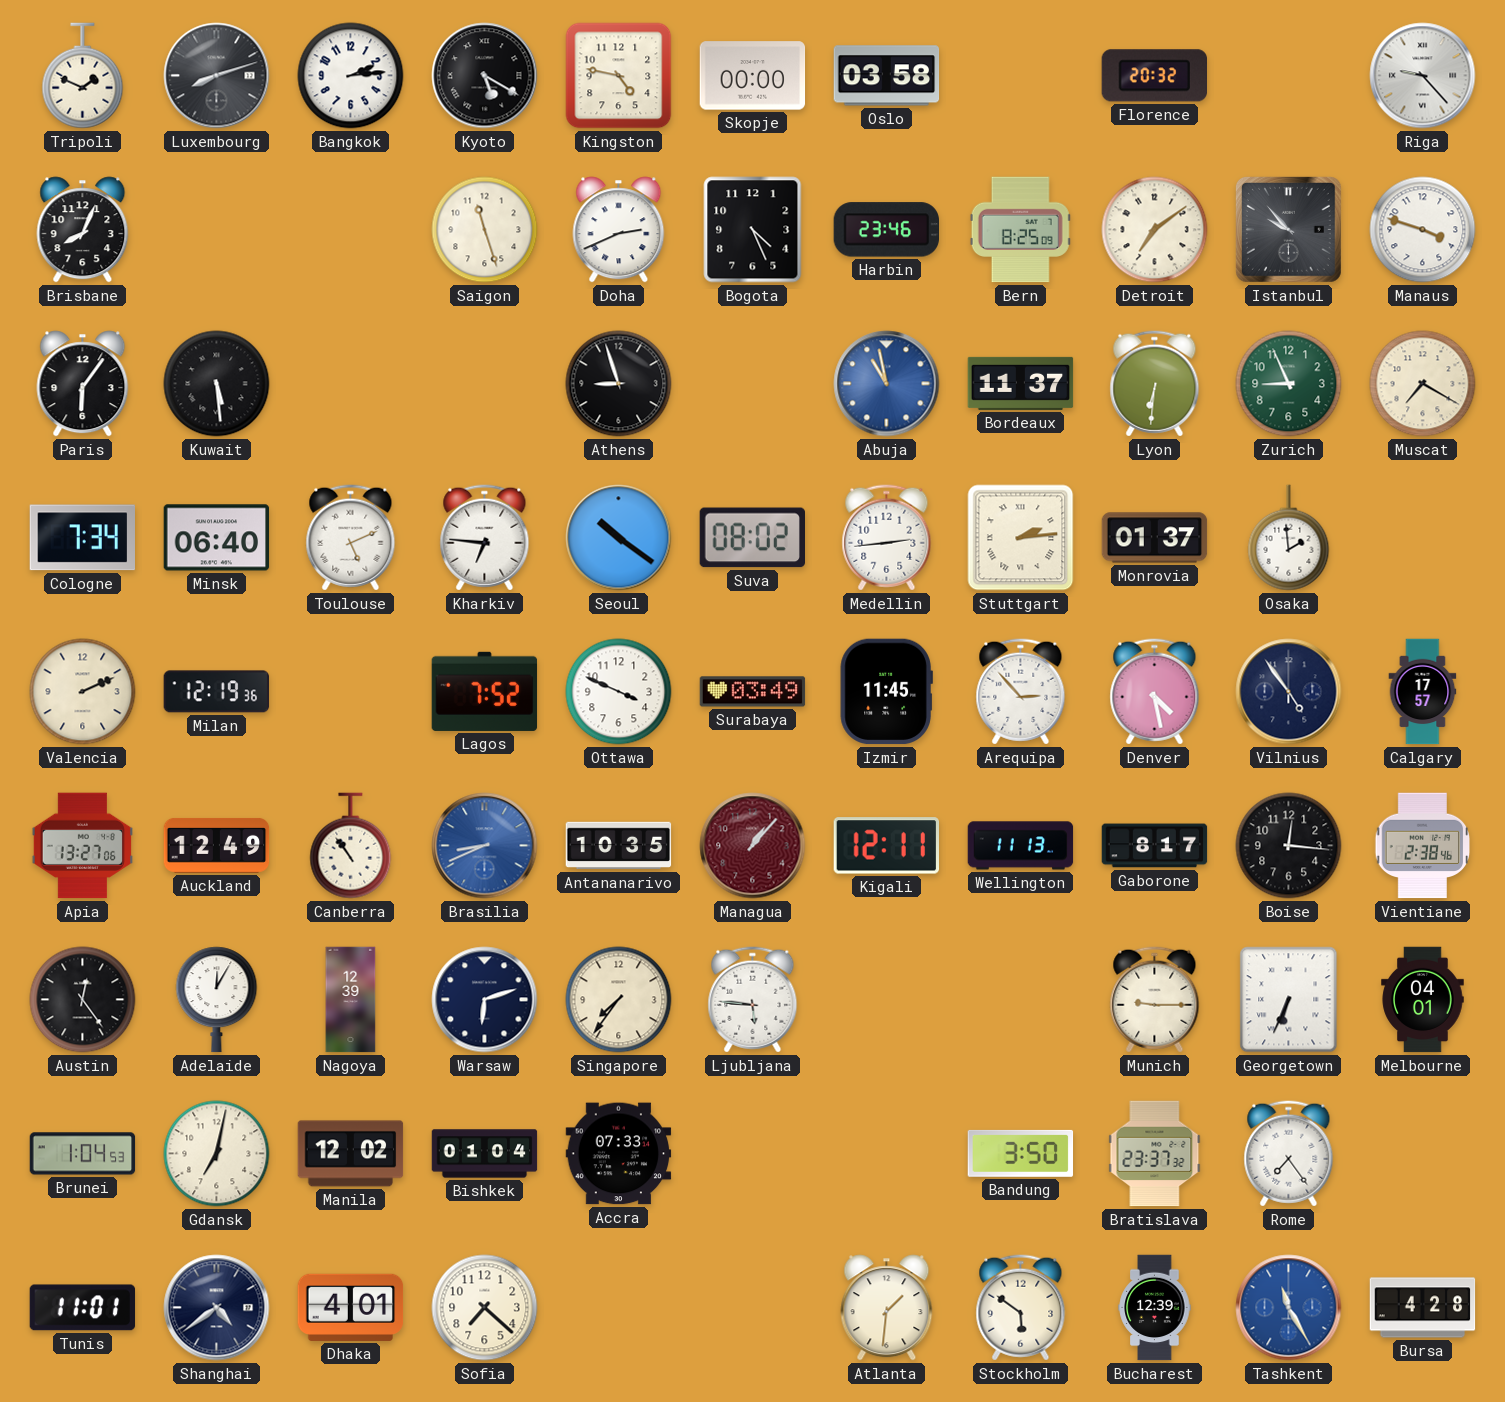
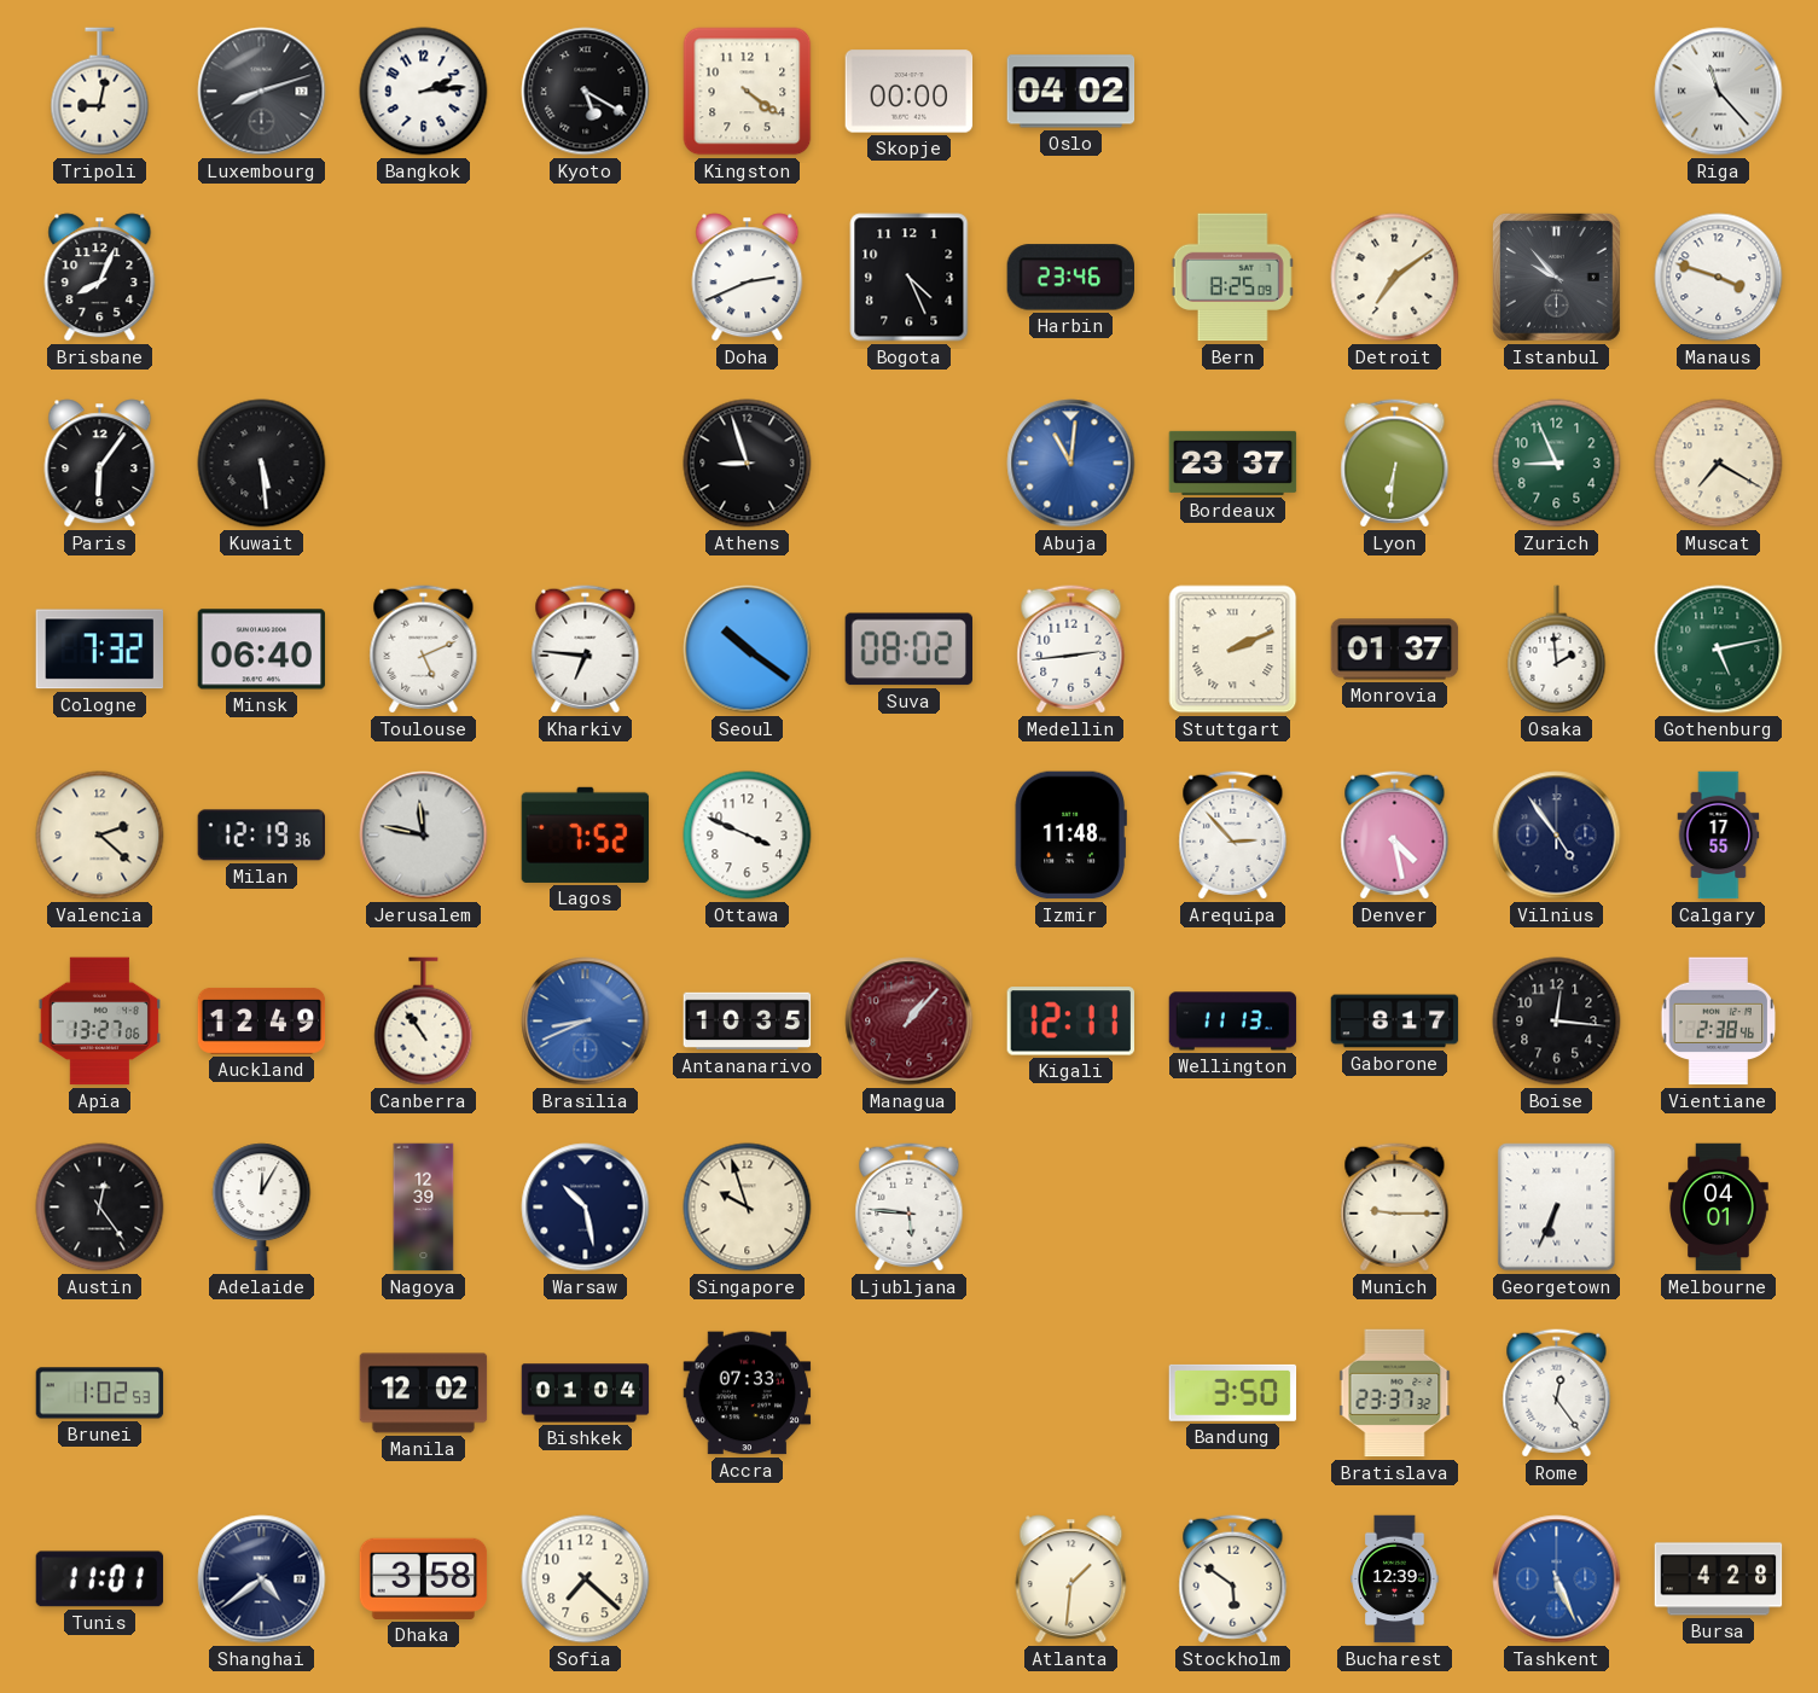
Tripoli: 1:49 -> 9:02 (100, 92)
Kingston: 4:47 -> 4:21 (748, 92)
Oslo: 03:58 -> 04:02 (1071, 92)
Florence: 20:32 -> none (1154, 76)
Riga: 9:23 -> 11:23 (1719, 92)
Saigon: 11:27 -> none (485, 230)
Abuja: 10:58 -> 11:01 (1071, 464)
Bordeaux: 11:37 -> 23:37 (1233, 462)
Cologne: 7:34 -> 7:32 (99, 650)
Stuttgart: 2:14 -> 2:11 (1233, 650)
Gothenburg: none -> 5:13 (1719, 650)
Valencia: 2:11 -> 2:22 (100, 836)
Jerusalem: none -> 11:47 (424, 836)
Surabaya: 03:49 -> none (753, 692)
Izmir: 11:45 -> 11:48 (1070, 836)
Calgary: 17:57 -> 17:55 (1719, 836)
Warsaw: 6:12 -> 10:28 (586, 1208)
Singapore: 7:36 -> 9:57 (748, 1208)
Brunei: 1:04 -> 1:02 (100, 1394)
Gdansk: 7:02 -> none (217, 1154)
Rome: 7:24 -> 12:24 (1557, 1394)
Dhaka: 4:01 -> 3:58 (424, 1578)
Tashkent: 11:25 -> 5:26 (1557, 1579)
